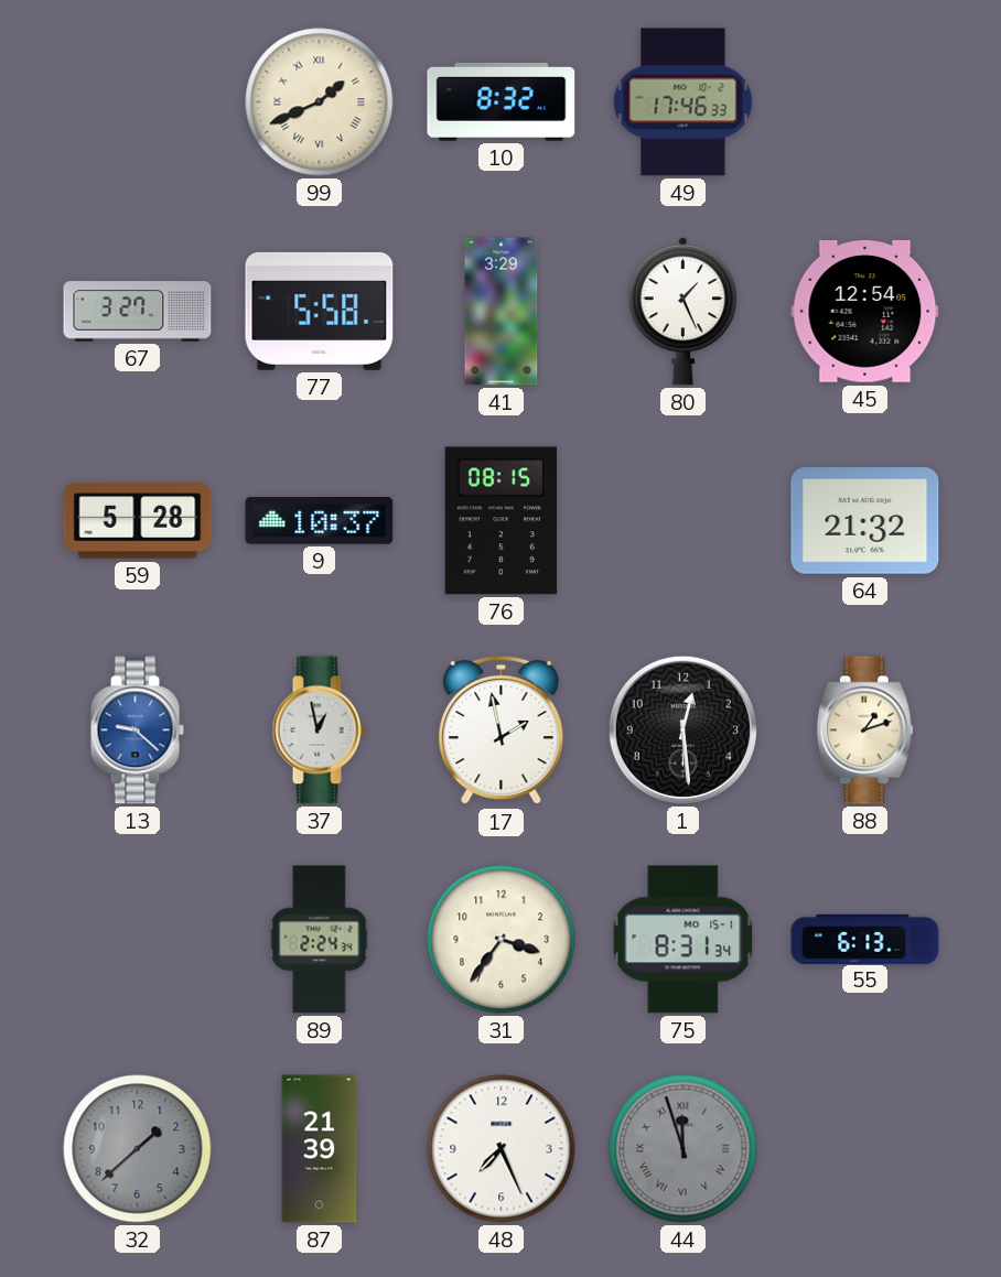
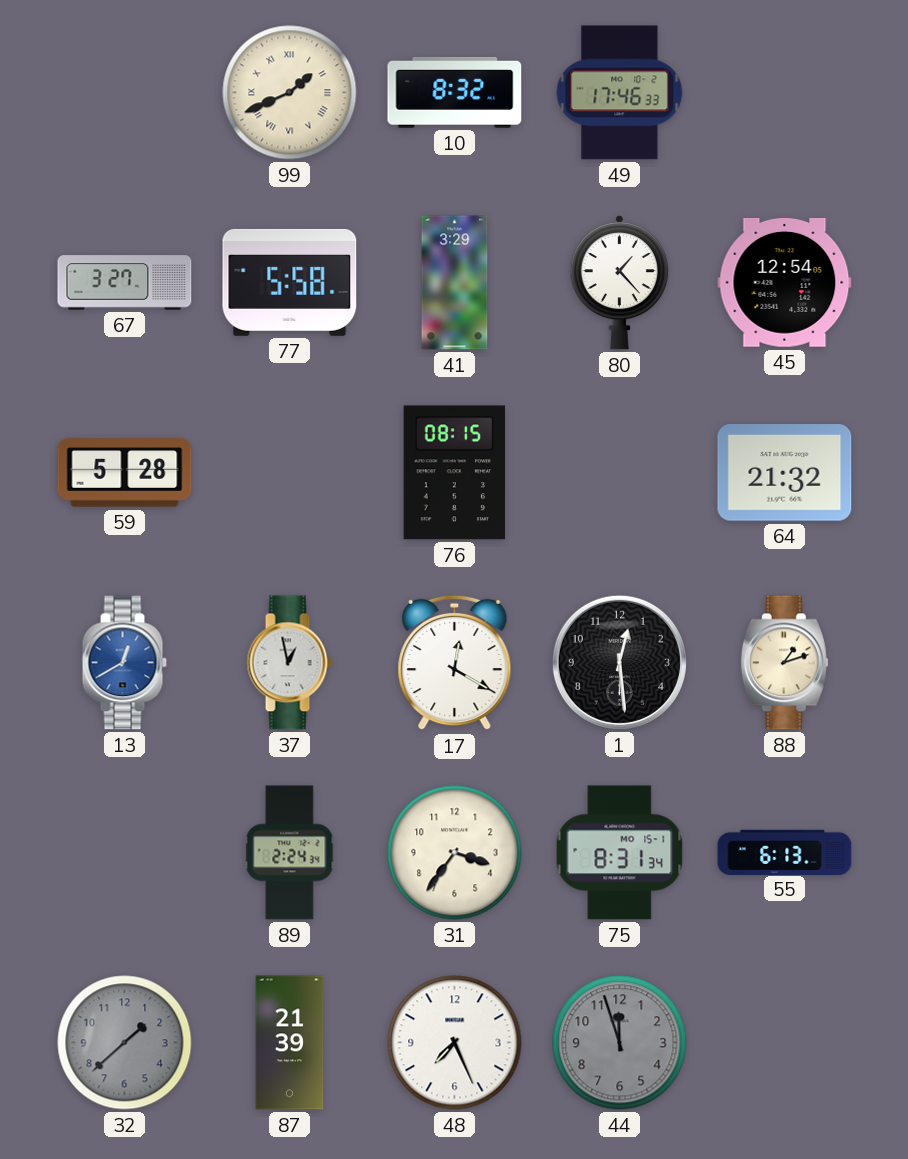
80: 1:26 -> 1:23 (619, 282)
9: 10:37 -> none (320, 520)
13: 9:22 -> 12:40 (124, 663)
17: 1:58 -> 12:20 (455, 663)
44 numerals: Roman -> Arabic (620, 1043)
